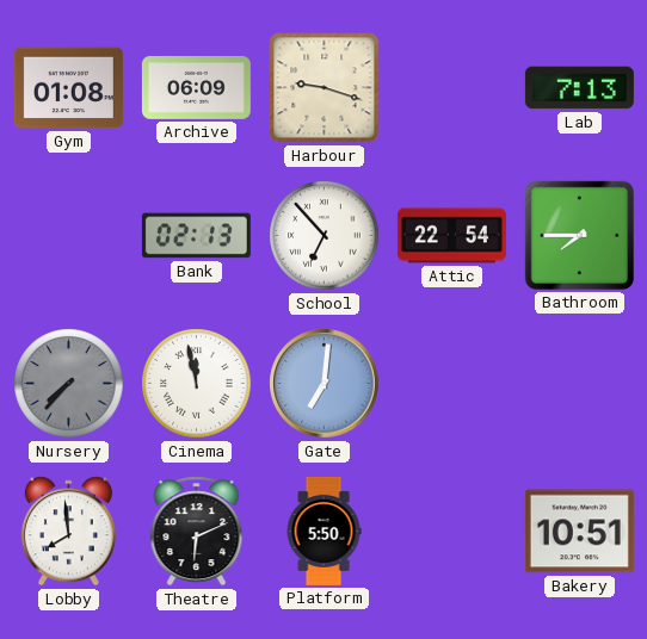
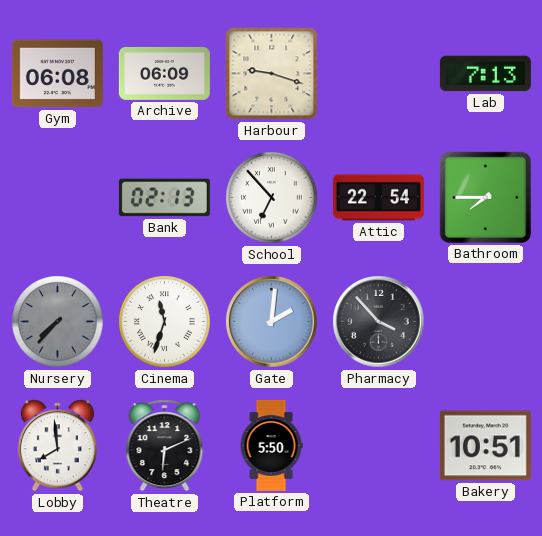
Gym: 01:08 -> 06:08 (57, 74)
Cinema: 11:58 -> 11:33 (165, 322)
Gate: 7:01 -> 2:01 (272, 322)
Pharmacy: none -> 3:53 (379, 322)
